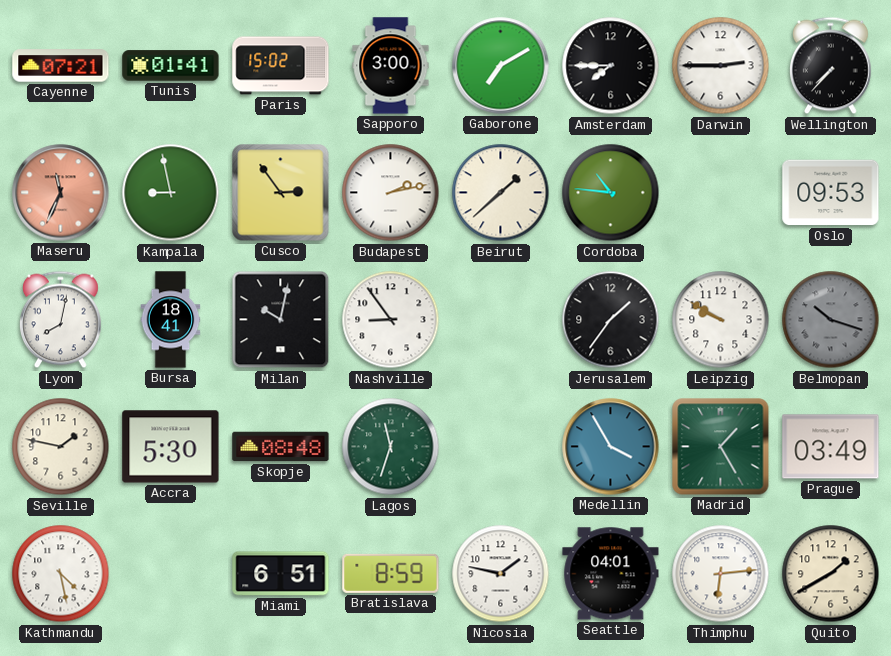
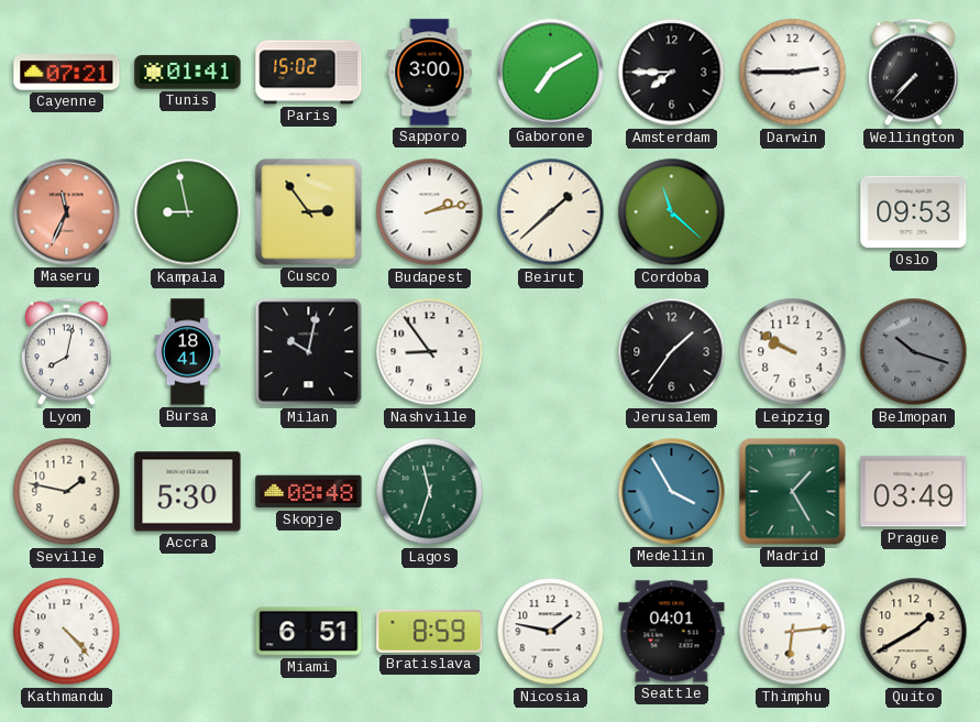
Cordoba: 10:46 -> 11:22 (672, 212)
Kathmandu: 4:28 -> 4:23 (67, 632)
